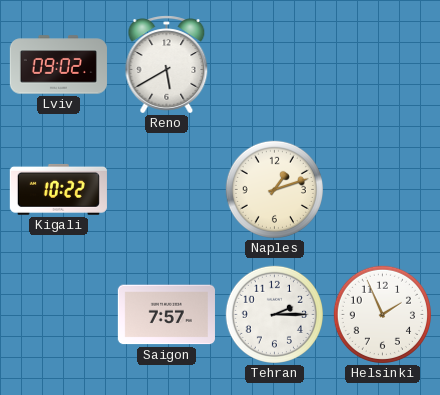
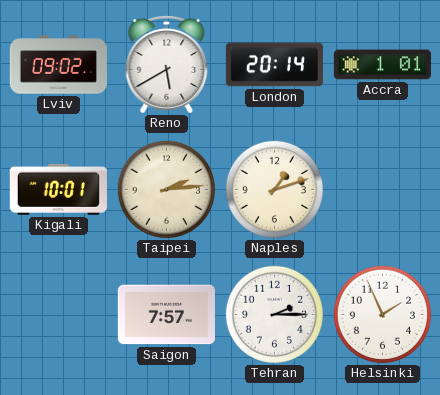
London: none -> 20:14 (274, 65)
Accra: none -> 1:01 (382, 65)
Kigali: 10:22 -> 10:01 (58, 189)
Taipei: none -> 2:14 (166, 189)
